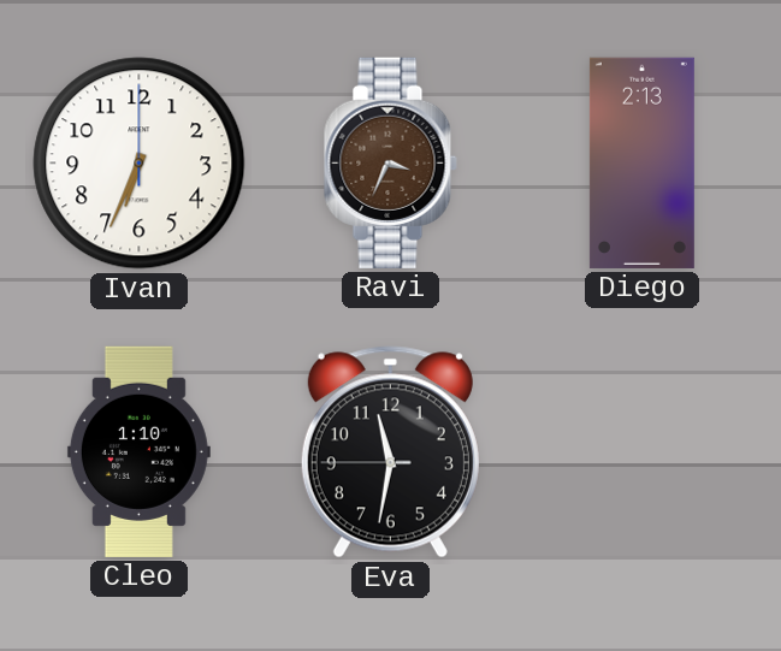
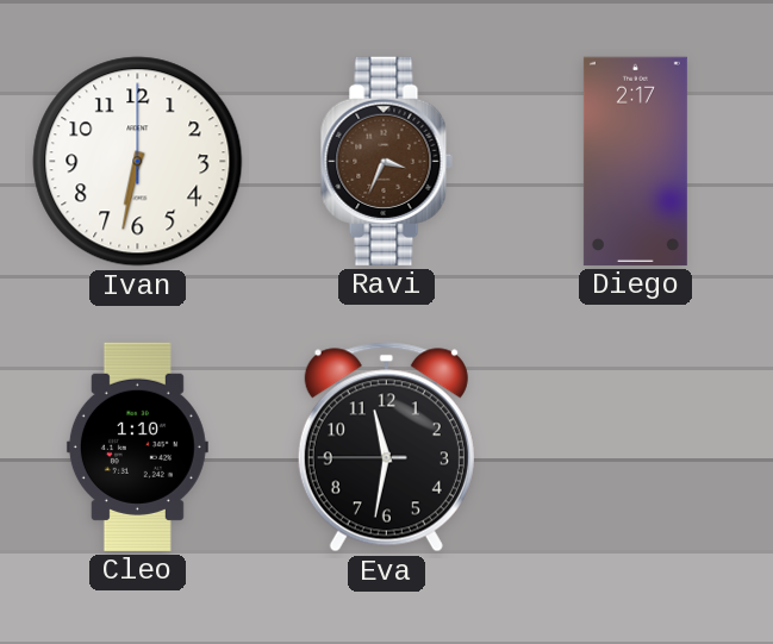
Ivan: 6:34 -> 6:32 (138, 162)
Diego: 2:13 -> 2:17 (635, 161)
